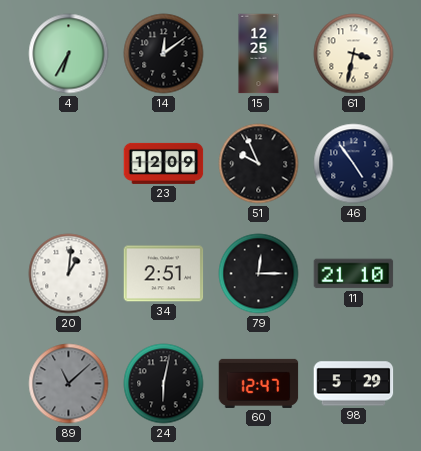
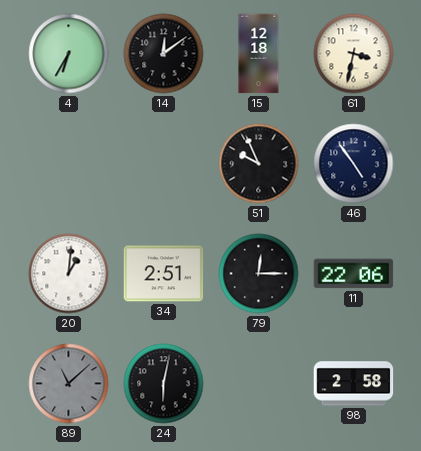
15: 12:25 -> 12:18 (259, 54)
23: 12:09 -> none (164, 163)
11: 21:10 -> 22:06 (354, 274)
60: 12:47 -> none (259, 383)
98: 5:29 -> 2:58 (354, 384)
